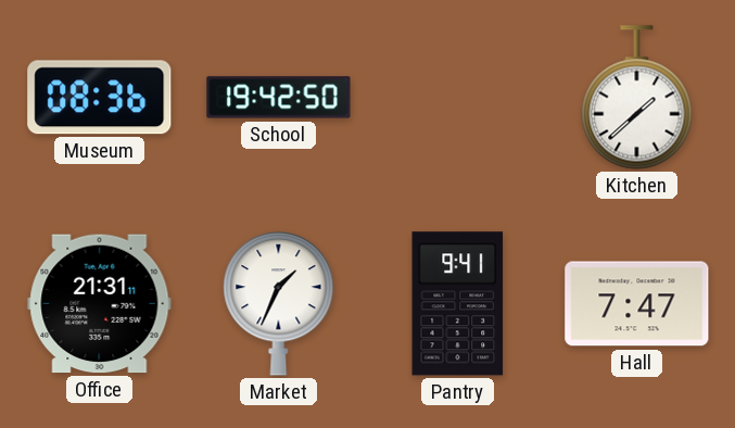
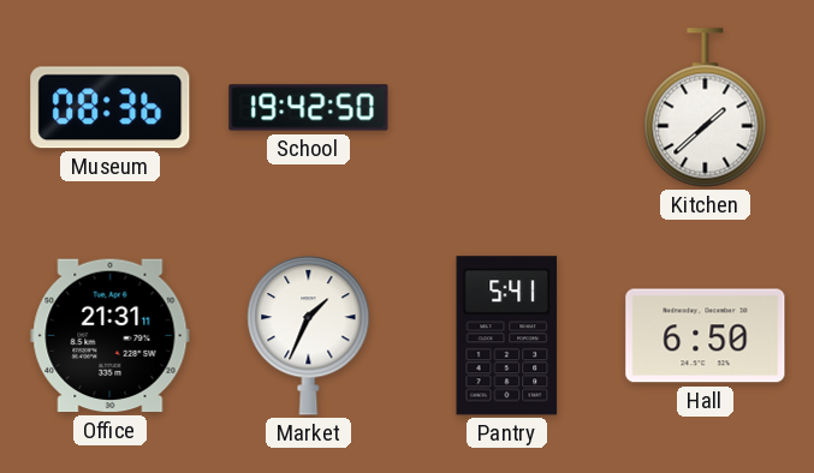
Pantry: 9:41 -> 5:41 (507, 336)
Hall: 7:47 -> 6:50 (706, 336)
